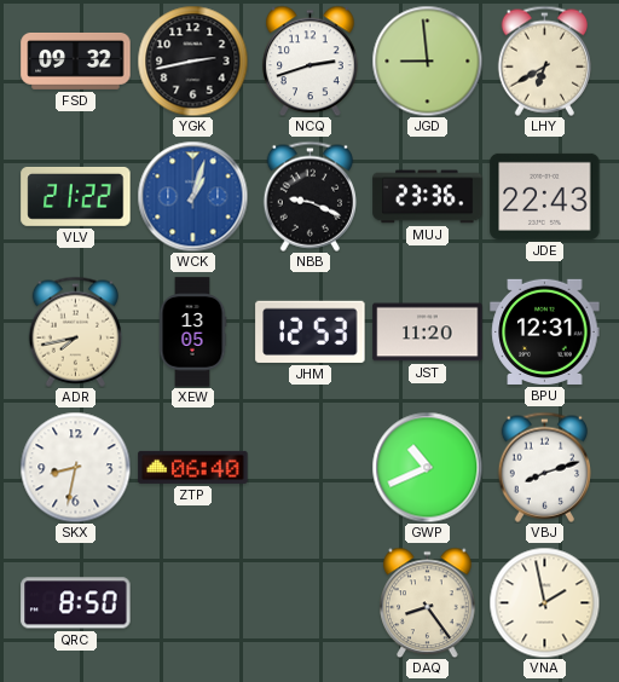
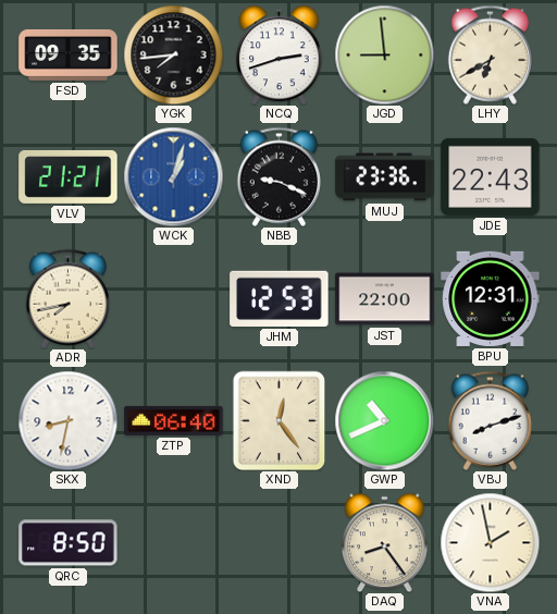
FSD: 09:32 -> 09:35 (69, 54)
YGK: 2:43 -> 7:44 (173, 54)
VLV: 21:22 -> 21:21 (69, 176)
XEW: 13:05 -> none (192, 333)
JST: 11:20 -> 22:00 (385, 299)
XND: none -> 12:24 (280, 420)
